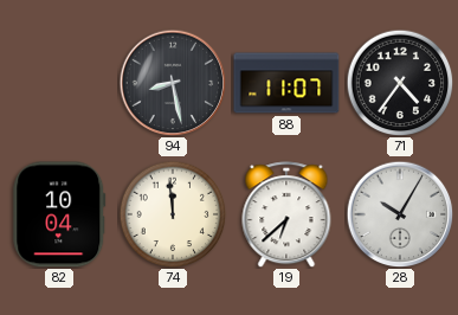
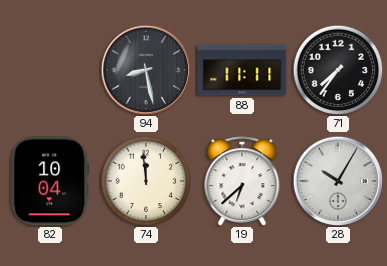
88: 11:07 -> 11:11 (242, 70)
71: 4:36 -> 7:36 (338, 70)
